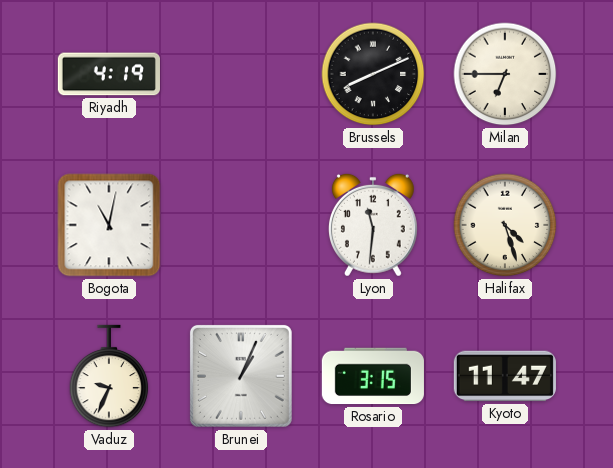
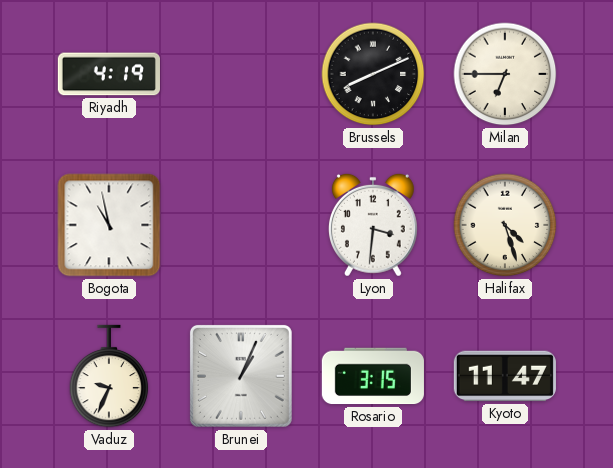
Bogota: 11:02 -> 10:58 (109, 225)
Lyon: 11:31 -> 3:31 (373, 225)
